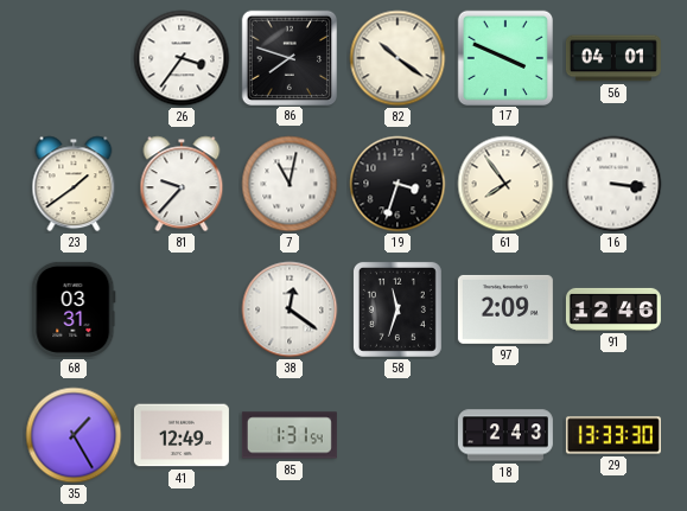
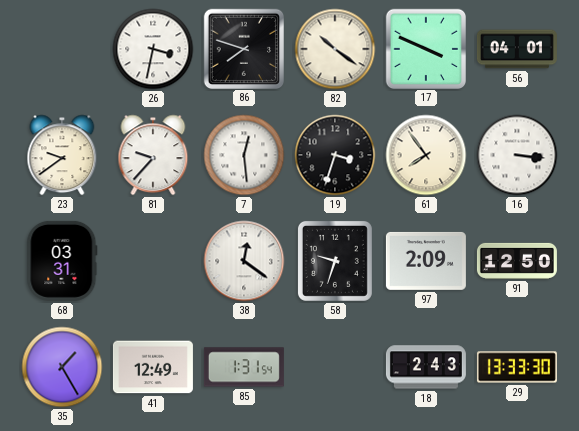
26: 3:36 -> 3:32 (153, 49)
23: 1:39 -> 9:39 (62, 155)
7: 11:02 -> 12:29 (244, 155)
58: 11:33 -> 9:33 (335, 261)
91: 12:46 -> 12:50 (517, 261)
